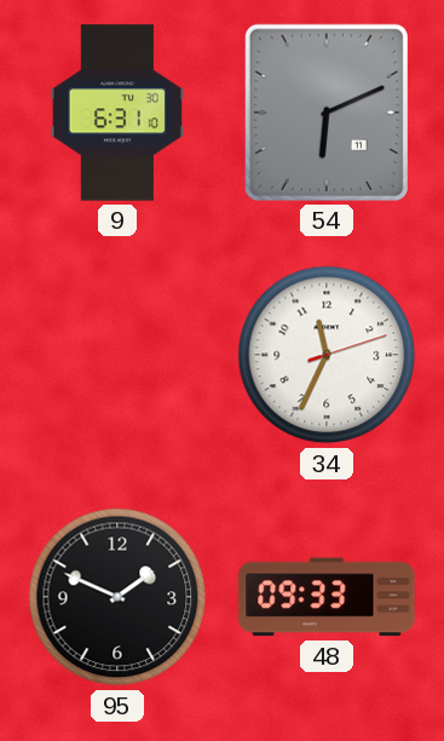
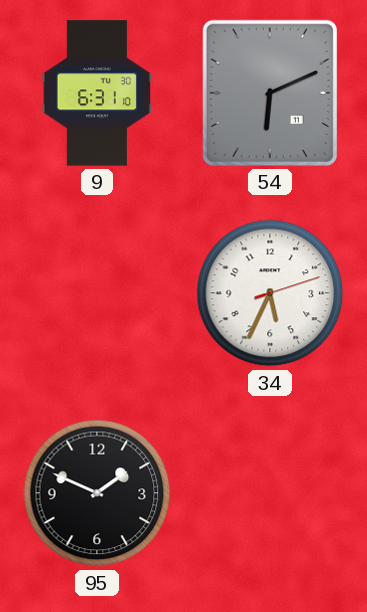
34: 11:34 -> 5:34 (270, 293)
48: 09:33 -> none (327, 597)
